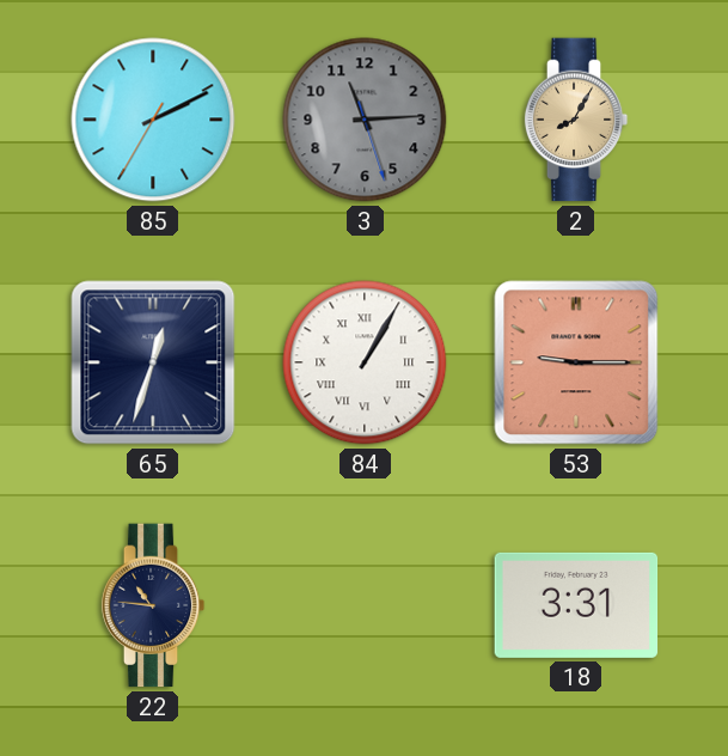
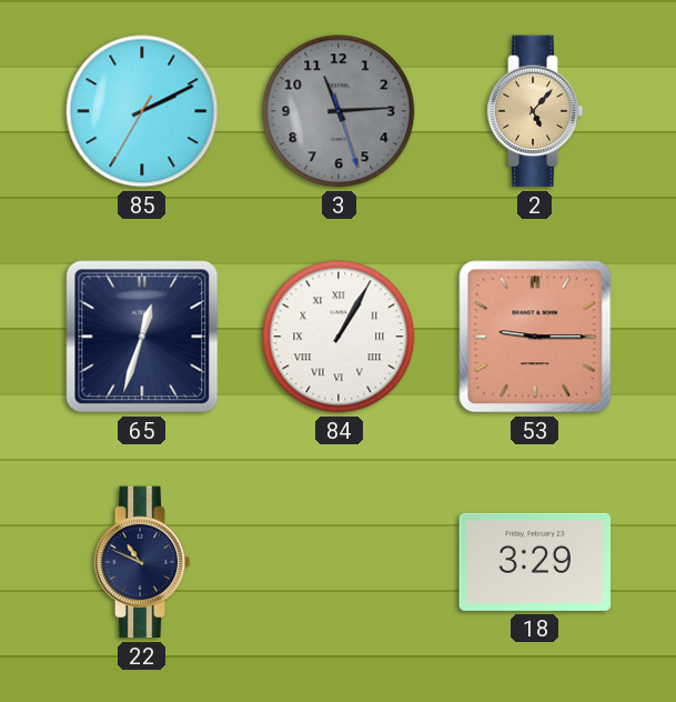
2: 8:05 -> 5:07 (535, 111)
22: 10:46 -> 10:49 (142, 562)
18: 3:31 -> 3:29 (535, 562)
